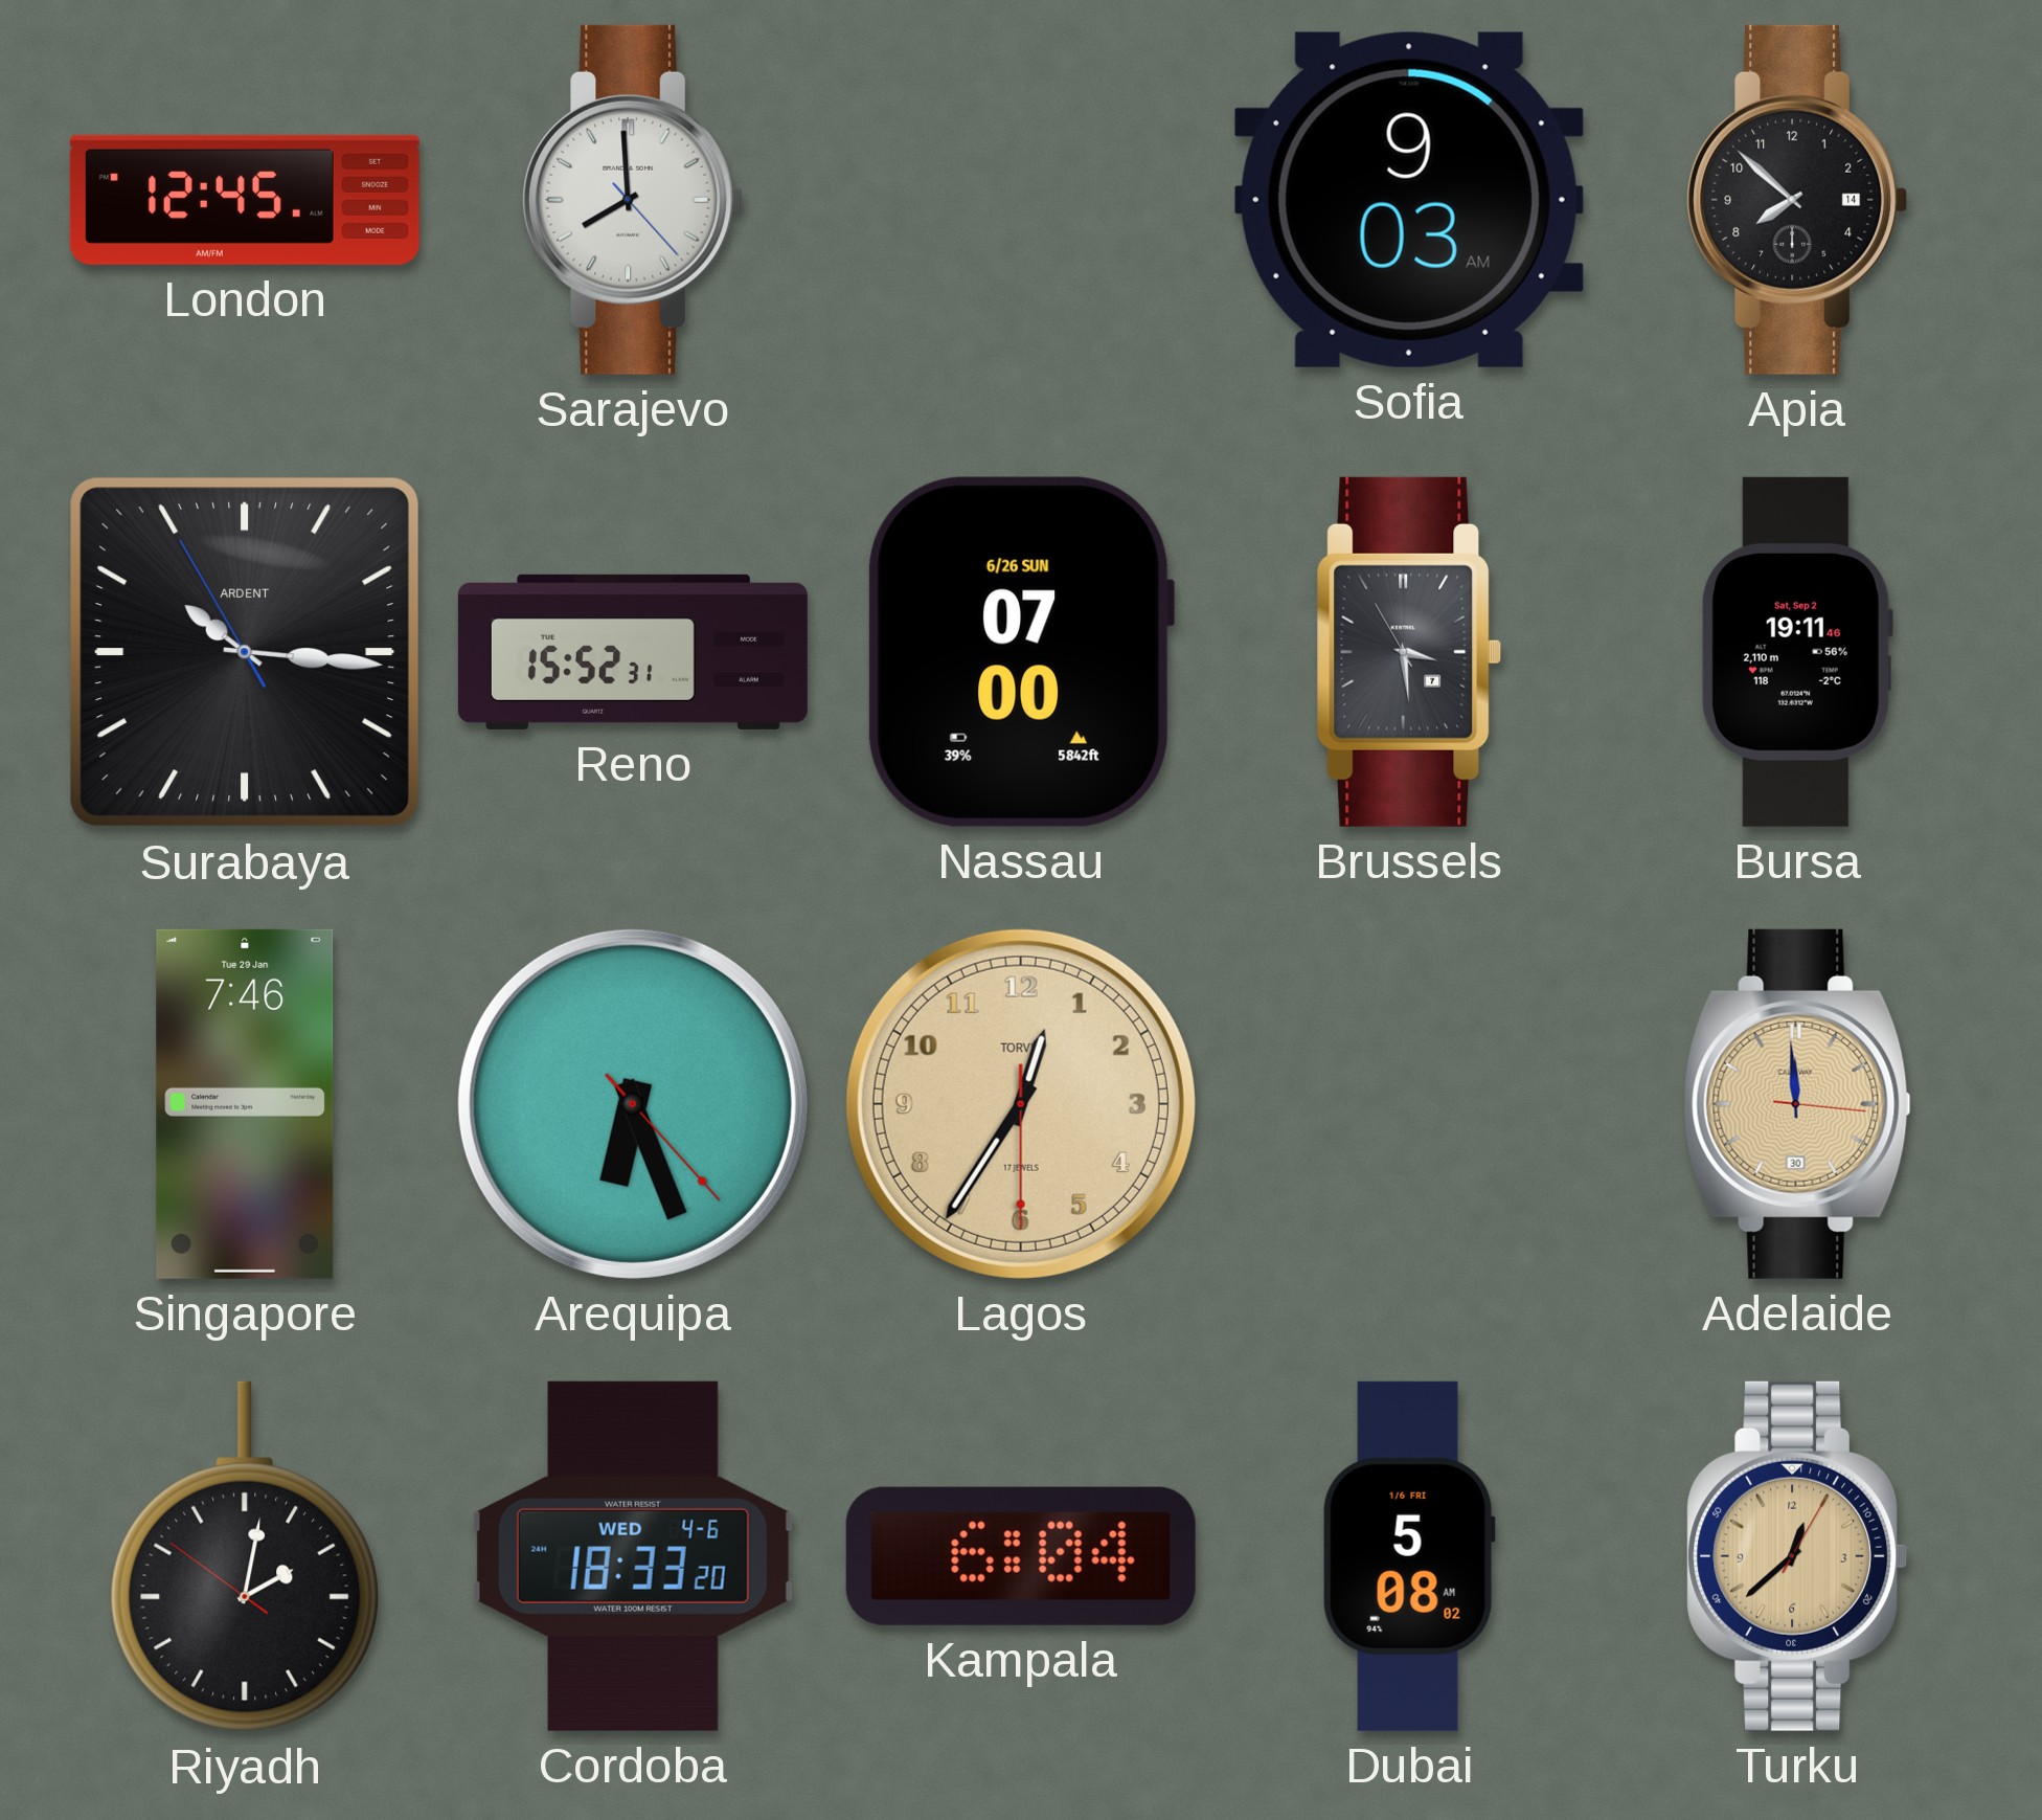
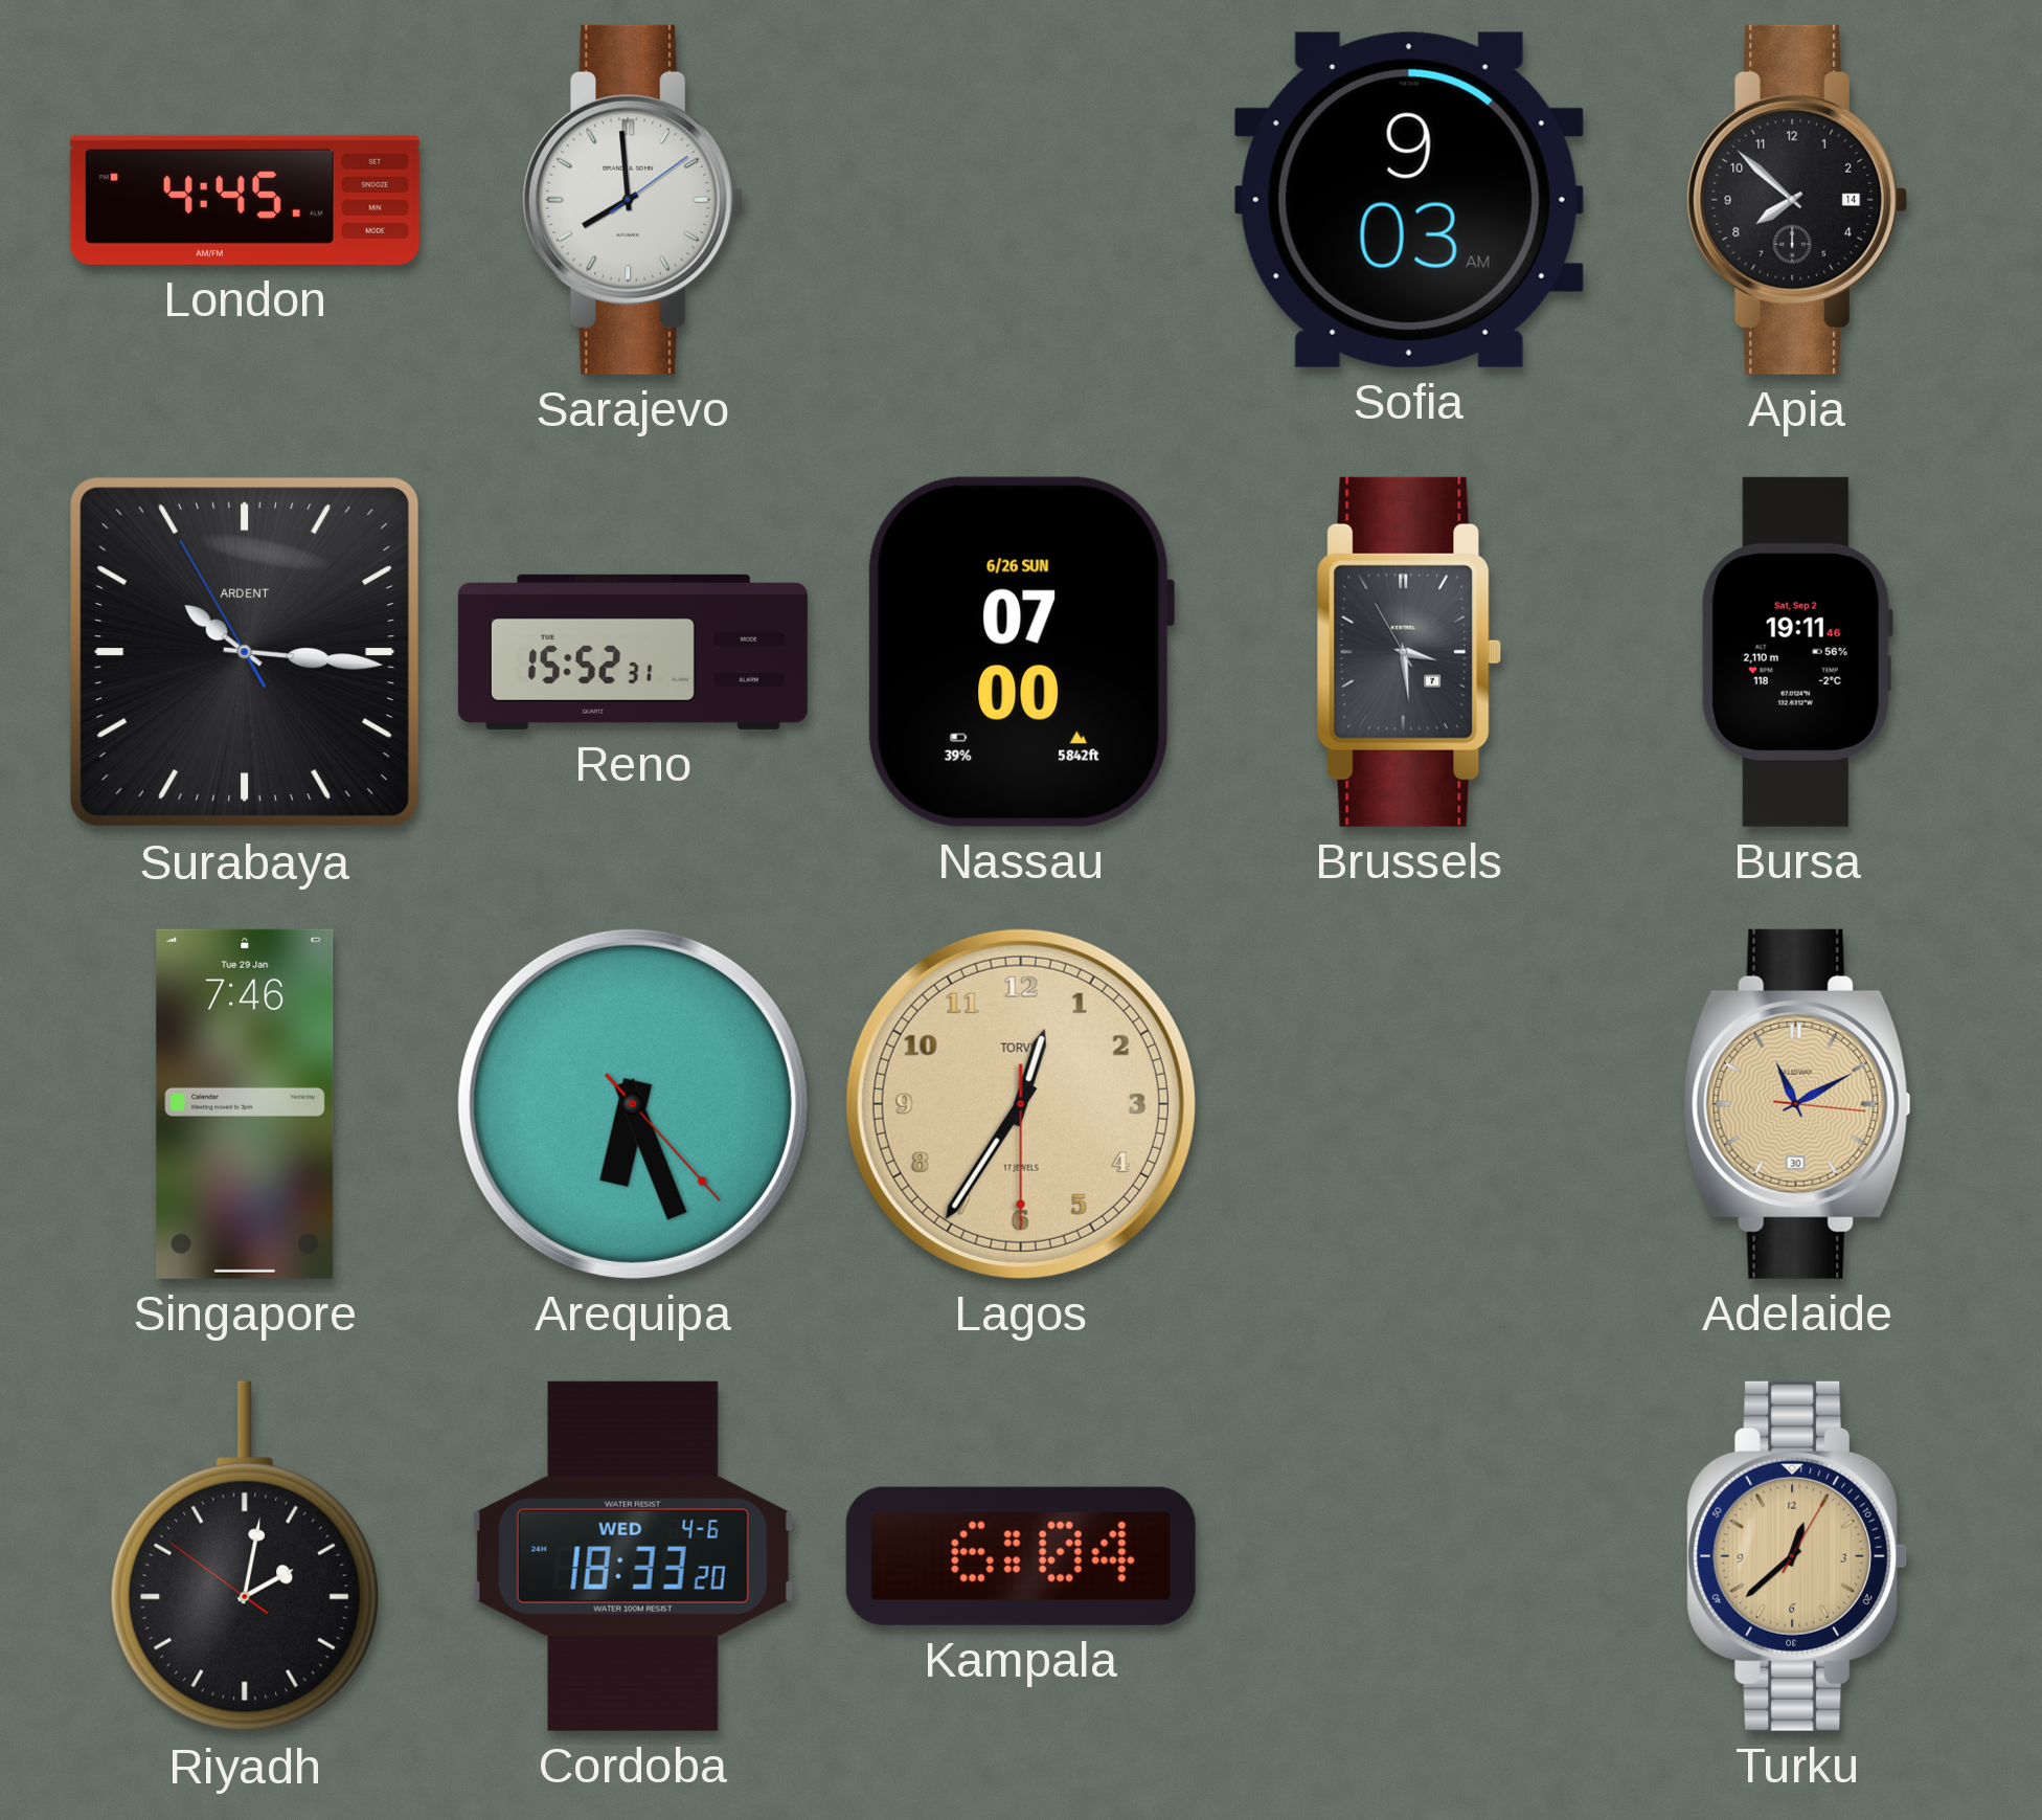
London: 12:45 -> 4:45 (245, 200)
Sarajevo: 7:59:23 -> 7:59:09 (633, 200)
Adelaide: 11:59 -> 11:10 (1797, 1104)
Dubai: 5:08 -> none (1409, 1556)
